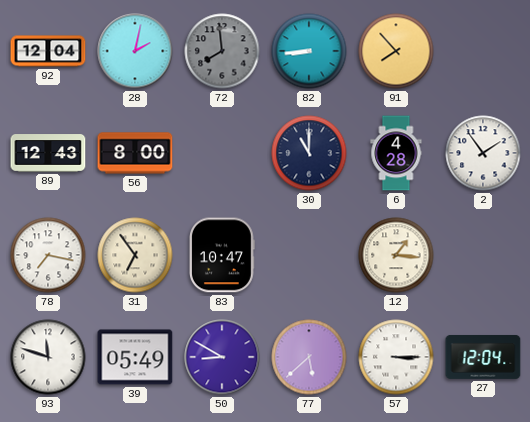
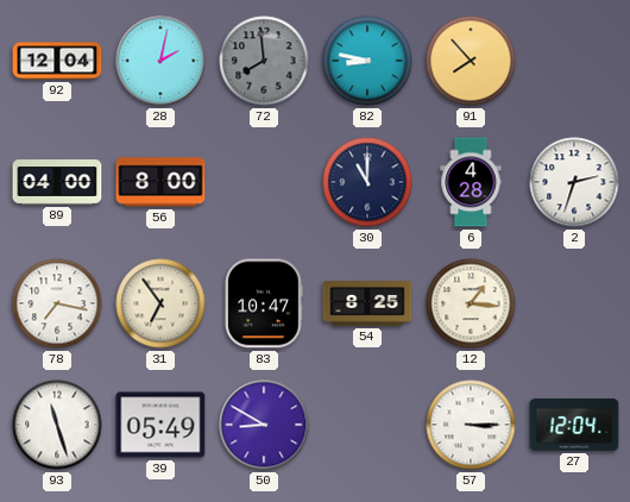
82: 8:44 -> 8:47 (367, 61)
89: 12:43 -> 04:00 (57, 182)
2: 1:54 -> 2:33 (574, 182)
54: none -> 8:25 (367, 303)
93: 11:48 -> 11:27 (57, 425)
77: 5:38 -> none (309, 357)
